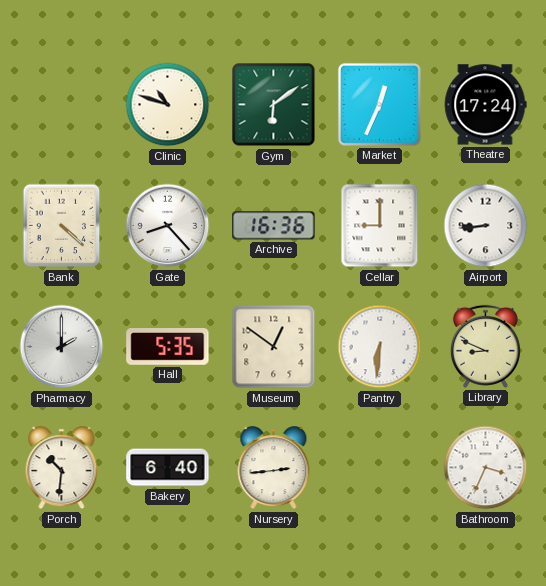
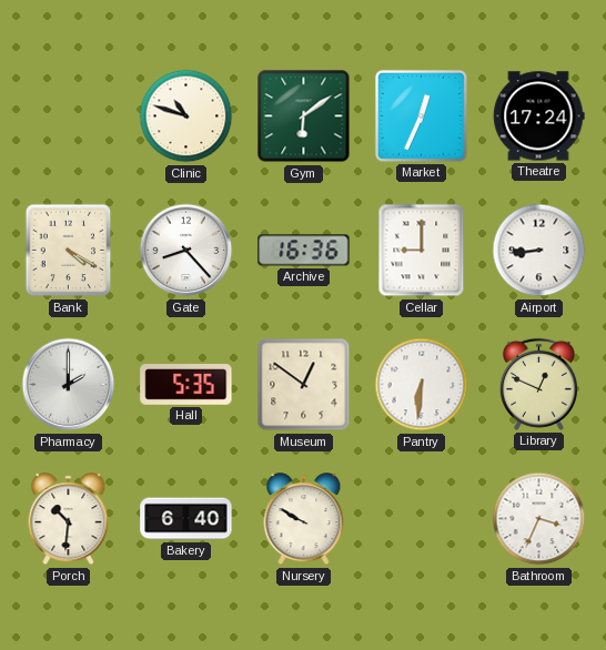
Bank: 4:22 -> 4:20 (69, 251)
Library: 8:49 -> 12:49 (538, 384)
Nursery: 2:44 -> 9:50 (304, 519)
